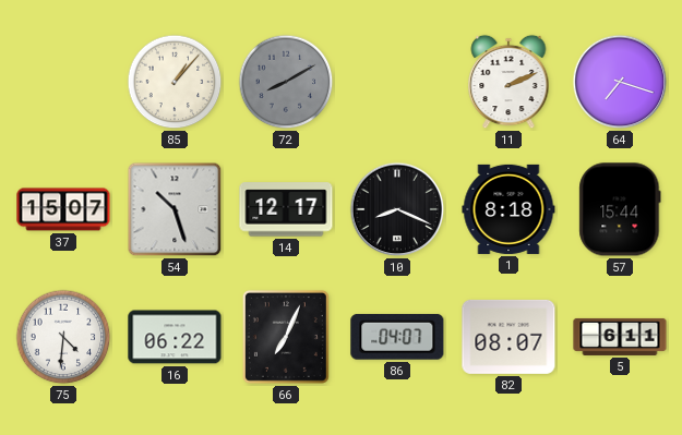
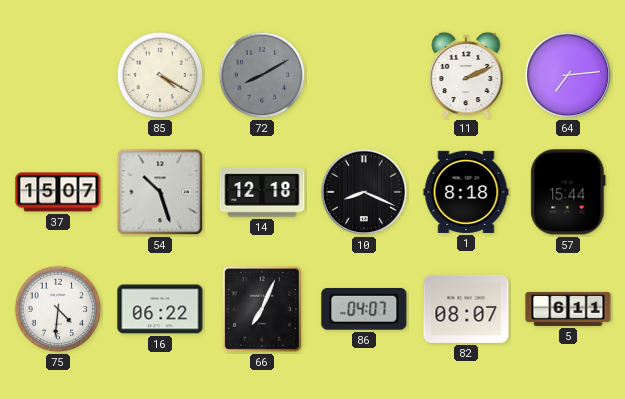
85: 1:07 -> 4:20 (160, 75)
64: 7:18 -> 7:14 (568, 75)
14: 12:17 -> 12:18 (262, 192)
